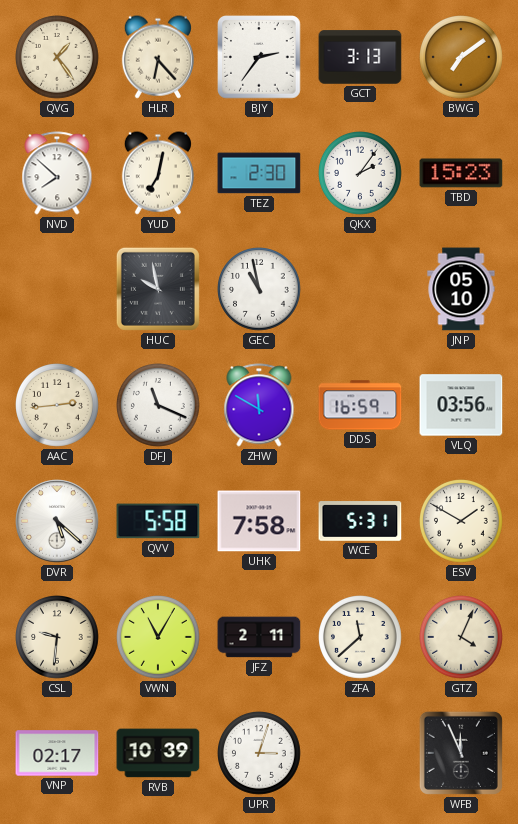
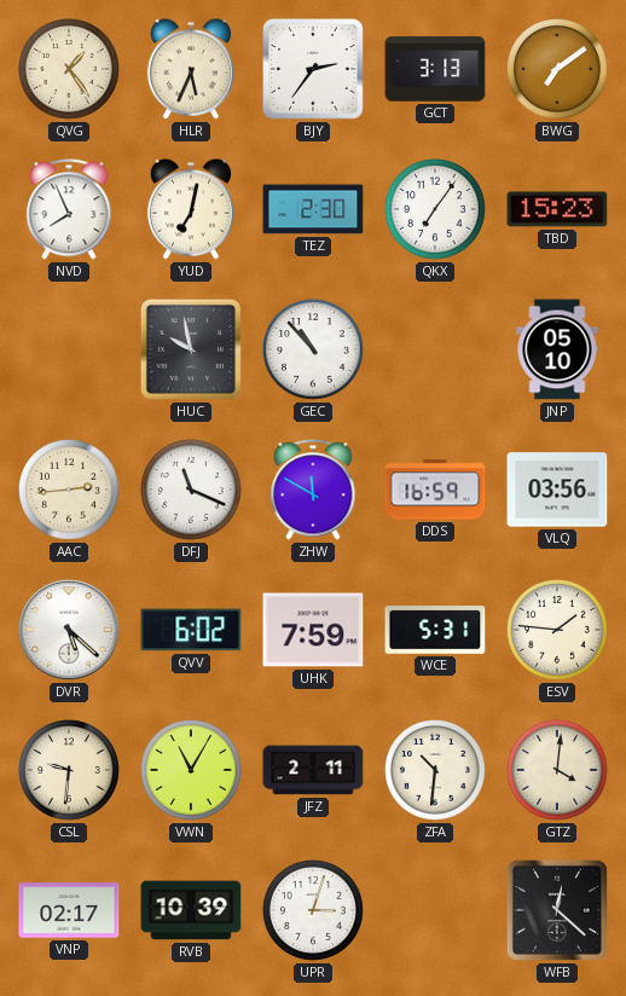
HLR: 6:23 -> 5:34 (190, 69)
NVD: 7:52 -> 7:56 (69, 209)
QKX: 2:06 -> 7:06 (436, 210)
GEC: 10:58 -> 10:53 (314, 351)
QVV: 5:58 -> 6:02 (191, 630)
UHK: 7:58 -> 7:59 (313, 630)
ESV: 1:50 -> 1:46 (558, 631)
ZFA: 11:38 -> 10:31 (436, 771)
GTZ: 4:04 -> 4:01 (558, 771)
WFB: 11:56 -> 12:22 (557, 910)
